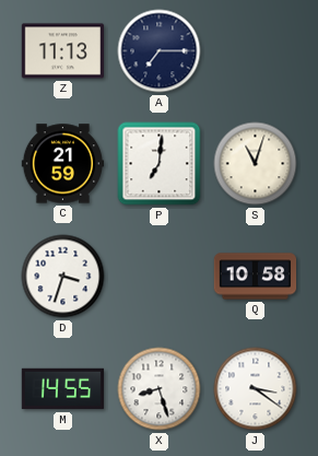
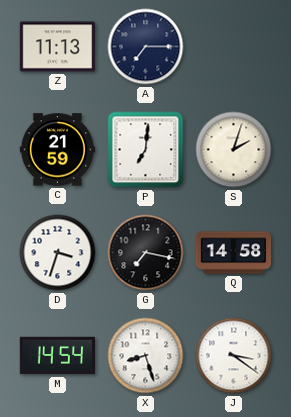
S: 11:03 -> 2:03 (234, 150)
G: none -> 7:17 (146, 253)
Q: 10:58 -> 14:58 (234, 253)
M: 14:55 -> 14:54 (58, 356)
